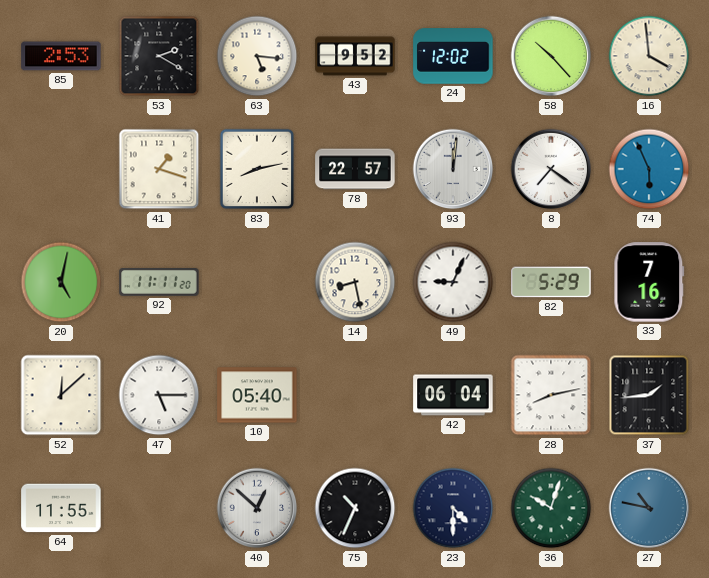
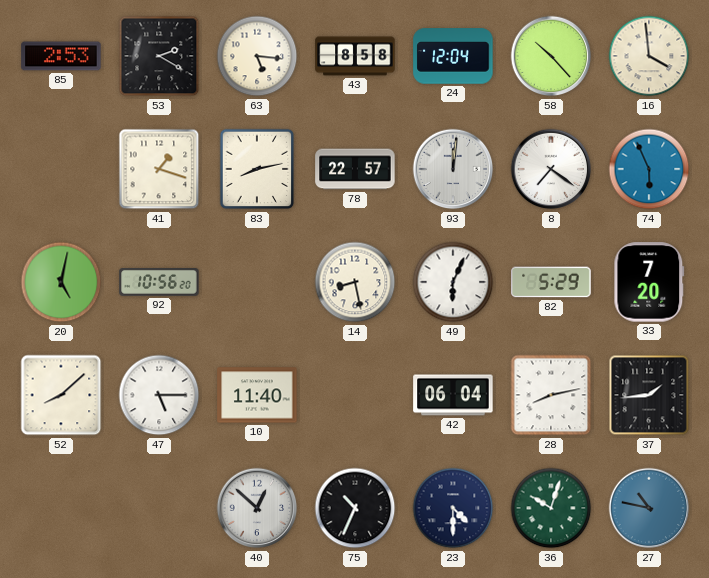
43: 9:52 -> 8:58 (355, 56)
24: 12:02 -> 12:04 (453, 56)
92: 11:11 -> 10:56 (159, 283)
49: 9:04 -> 6:04 (453, 282)
33: 7:16 -> 7:20 (649, 282)
52: 12:08 -> 8:08 (61, 395)
10: 05:40 -> 11:40 (257, 395)
64: 11:55 -> none (61, 508)
